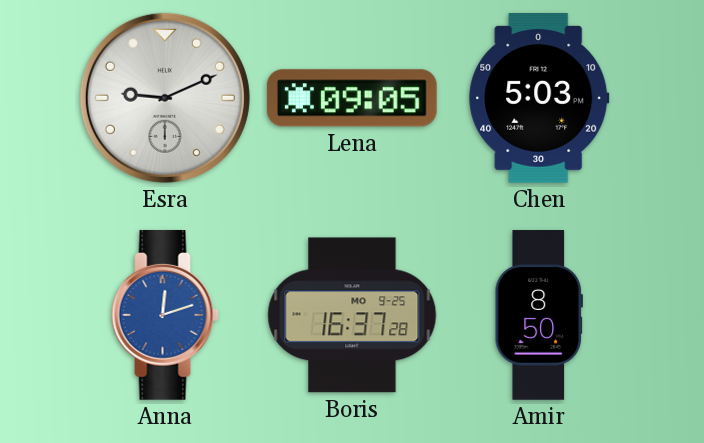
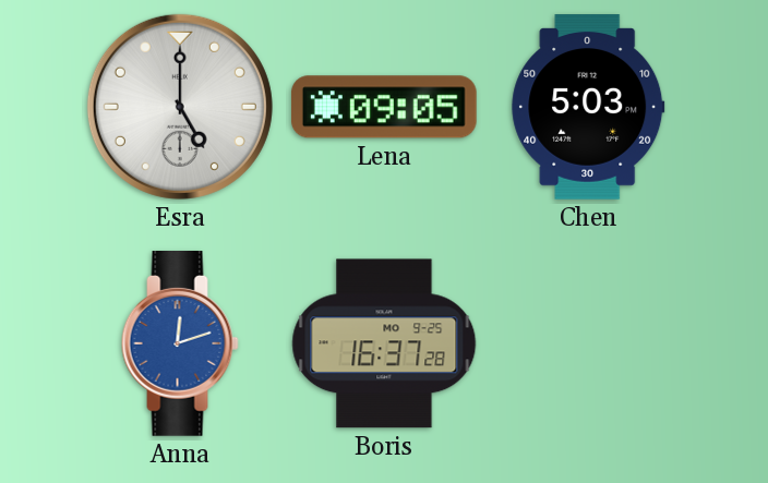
Esra: 9:11 -> 5:00 (180, 107)
Amir: 8:50 -> none (539, 315)
